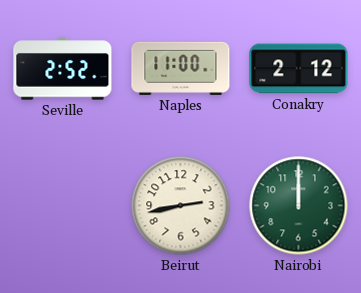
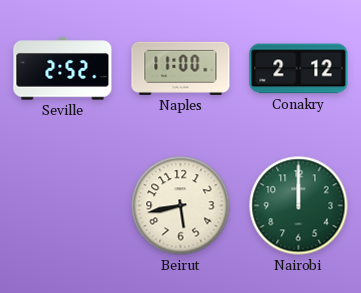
Beirut: 2:43 -> 5:43 (181, 206)
